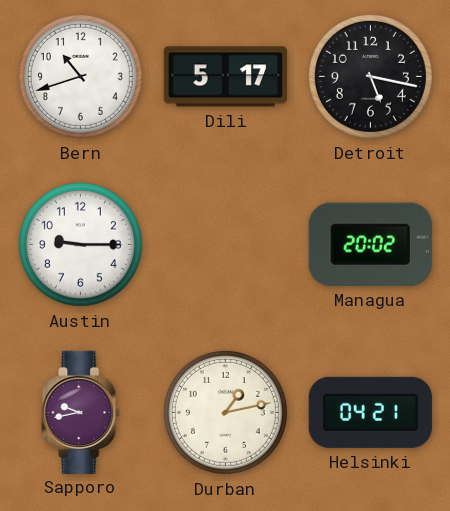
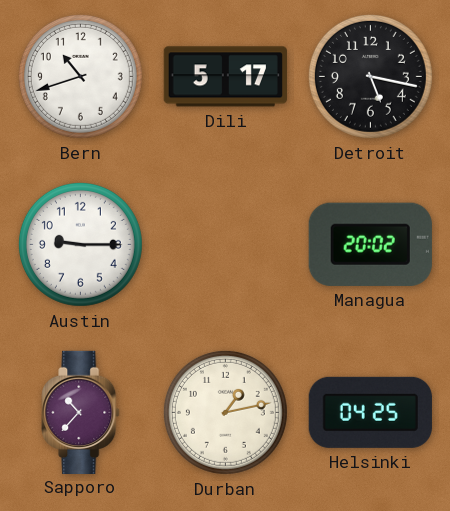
Sapporo: 9:43 -> 10:37 (81, 412)
Helsinki: 04:21 -> 04:25 (370, 412)
